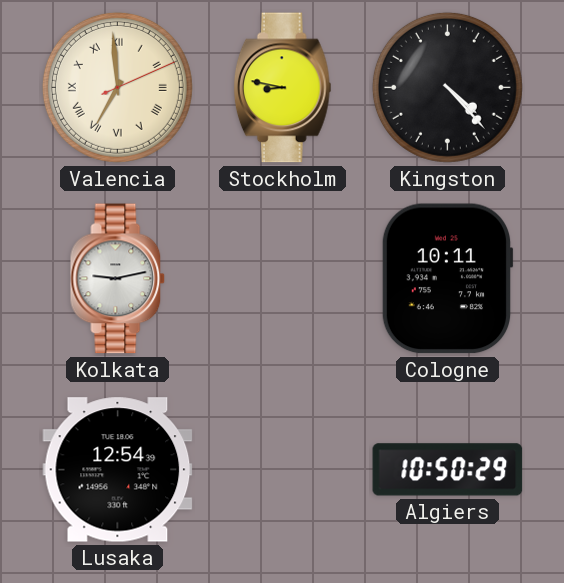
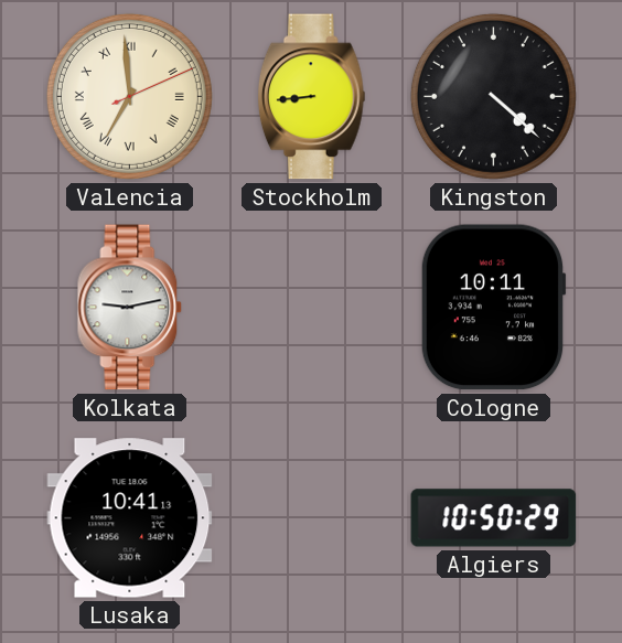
Stockholm: 8:47 -> 8:44 (311, 97)
Kingston: 4:23 -> 4:22 (493, 96)
Lusaka: 12:54 -> 10:41 (130, 518)
